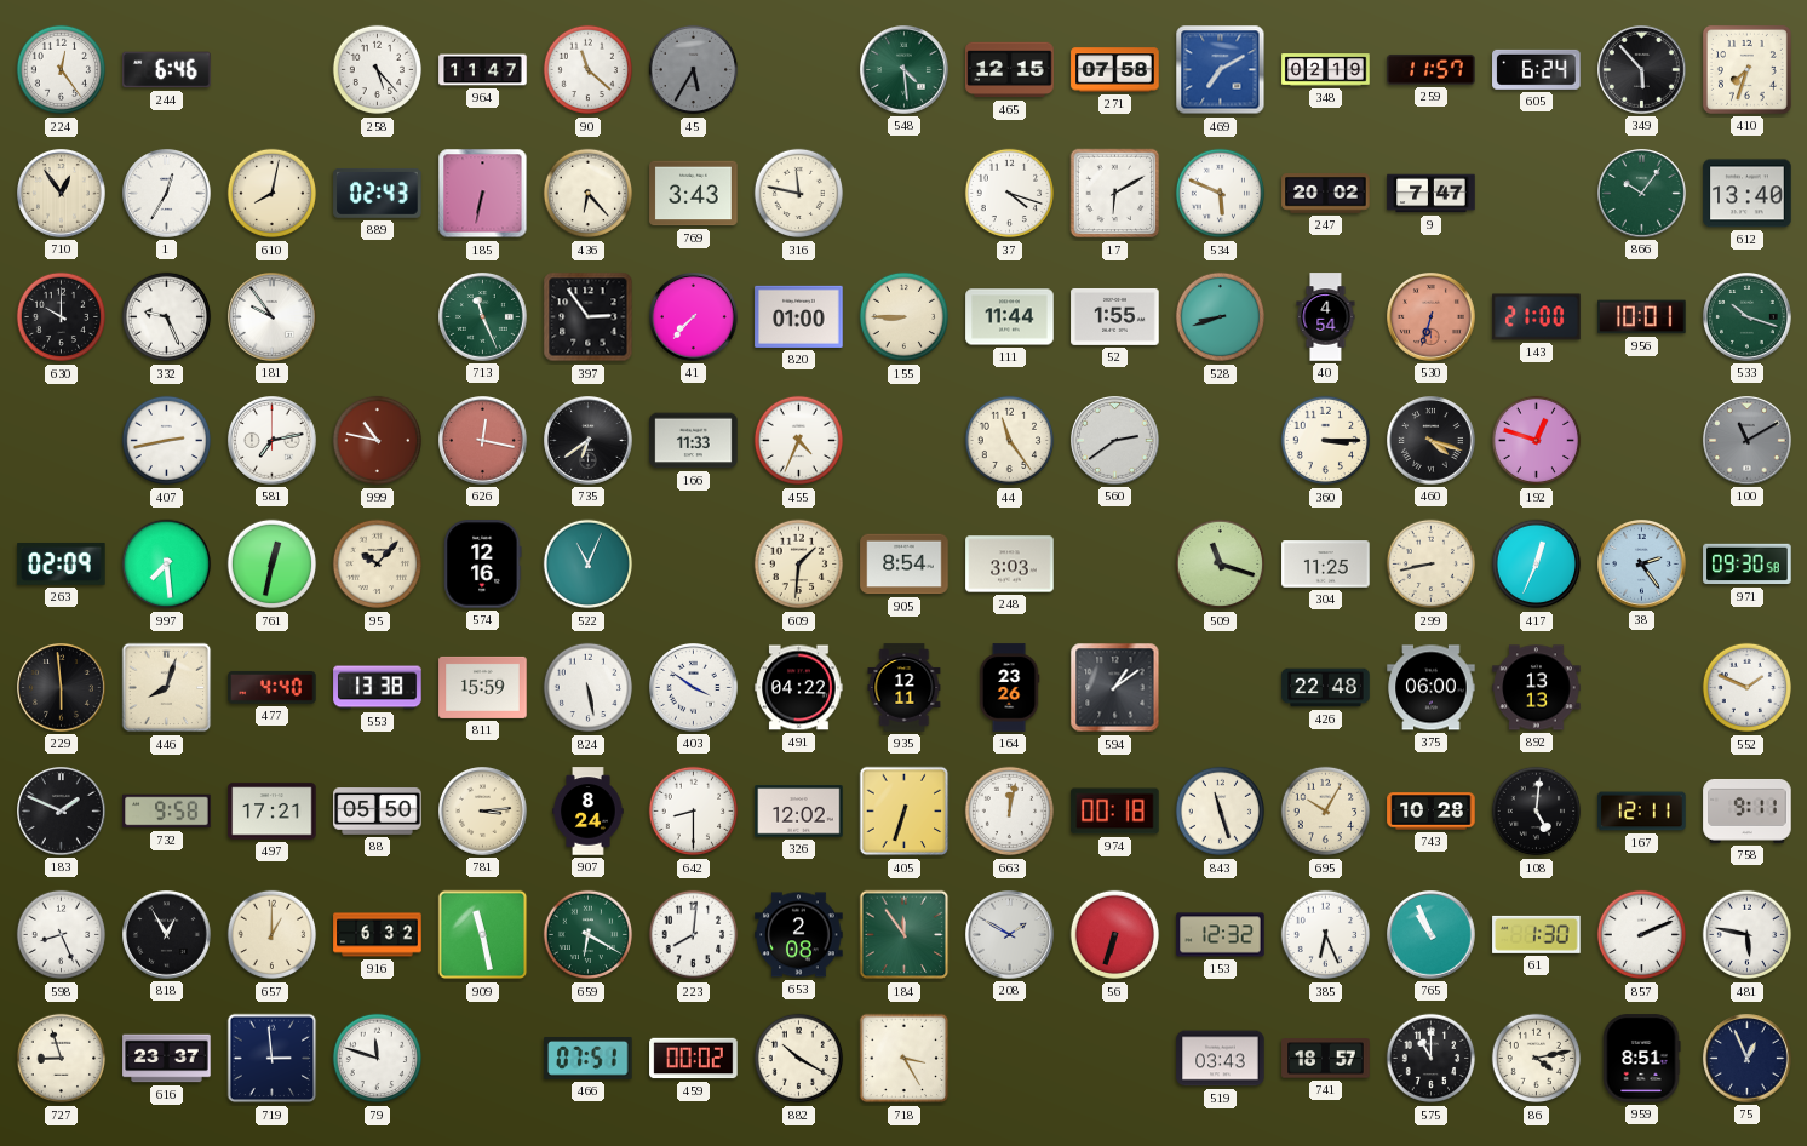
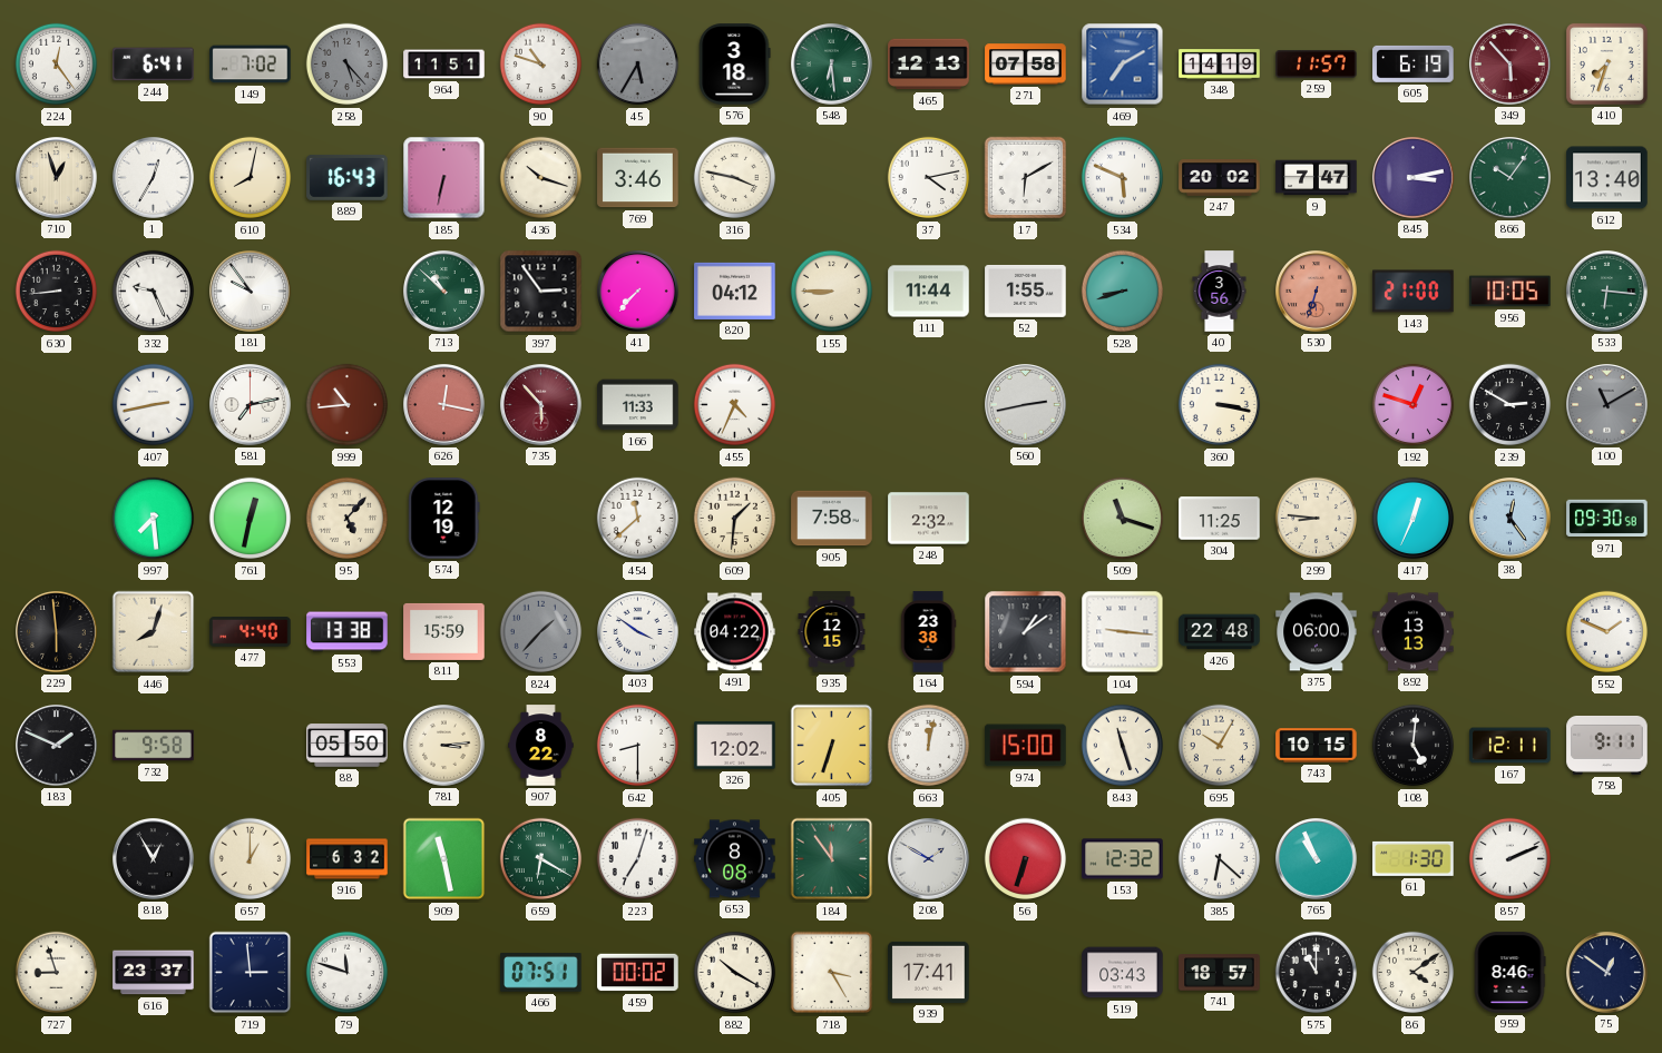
244: 6:46 -> 6:41 (154, 65)
149: none -> 7:02 (251, 65)
258 dial: white -> grey (348, 65)
964: 11:47 -> 11:51 (444, 65)
90: 11:22 -> 10:48 (541, 65)
576: none -> 3:18 (735, 65)
548: 4:29 -> 6:29 (832, 65)
465: 12:15 -> 12:13 (929, 65)
348: 02:19 -> 14:19 (1220, 65)
605: 6:24 -> 6:19 (1414, 63)
349 dial: black -> burgundy (1511, 65)
710: 12:54 -> 12:57 (57, 178)
889: 02:43 -> 16:43 (348, 177)
436: 6:23 -> 10:18 (541, 178)
769: 3:43 -> 3:46 (638, 178)
316: 11:47 -> 3:47 (735, 178)
37: 4:18 -> 4:13 (929, 178)
845: none -> 3:13 (1414, 178)
630: 10:00 -> 8:44 (57, 292)
713: 11:26 -> 10:52 (444, 292)
820: 01:00 -> 04:12 (735, 291)
40: 4:54 -> 3:56 (1220, 292)
956: 10:01 -> 10:05 (1511, 292)
533: 10:18 -> 6:16 (1607, 292)
999: 10:47 -> 10:44 (348, 405)
735: 6:39 -> 5:53 (541, 405)
735 dial: black -> burgundy (541, 405)
44: 11:24 -> none (1010, 441)
560: 2:39 -> 2:43 (1026, 405)
360: 3:15 -> 3:17 (1220, 405)
460: 4:18 -> none (1432, 441)
239: none -> 2:50 (1511, 405)
263: 02:09 -> none (62, 565)
95: 10:07 -> 5:07 (348, 519)
574: 12:16 -> 12:19 (444, 519)
522: 11:04 -> none (589, 565)
454: none -> 11:38 (638, 519)
905: 8:54 -> 7:58 (832, 519)
248: 3:03 -> 2:32 (929, 519)
299: 8:43 -> 8:46 (1317, 519)
38: 2:24 -> 12:24 (1511, 519)
824: 5:28 -> 1:37 (541, 632)
824 dial: white -> grey (541, 632)
935: 12:11 -> 12:15 (832, 632)
164: 23:26 -> 23:38 (928, 632)
104: none -> 9:16 (1123, 632)
497: 17:21 -> none (273, 812)
907: 8:24 -> 8:22 (541, 746)
974: 00:18 -> 15:00 (1026, 746)
743: 10:28 -> 10:15 (1317, 746)
598: 8:26 -> none (62, 935)
223: 8:01 -> 7:03 (638, 859)
653: 2:08 -> 8:08 (735, 859)
385: 6:26 -> 6:22 (1220, 859)
481: 5:47 -> none (1748, 935)
939: none -> 17:41 (929, 972)
86: 4:13 -> 4:09 (1414, 973)
959: 8:51 -> 8:46 (1509, 973)
75: 12:56 -> 12:51 (1607, 973)
